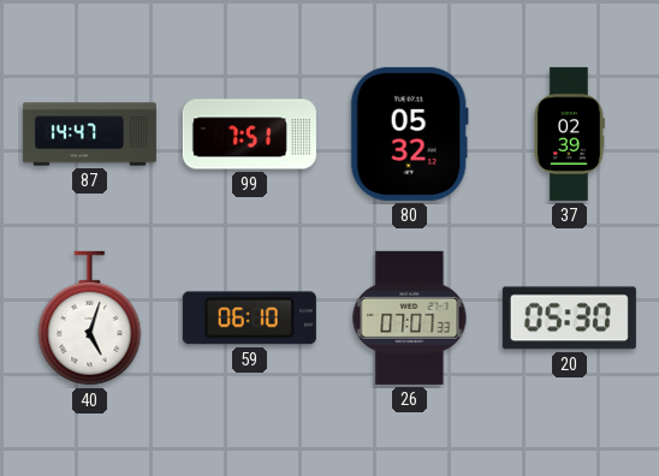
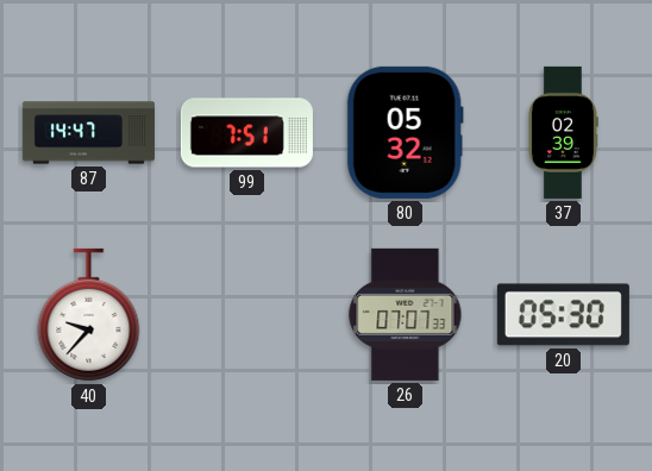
40: 5:03 -> 9:37 (89, 315)
59: 06:10 -> none (249, 319)
